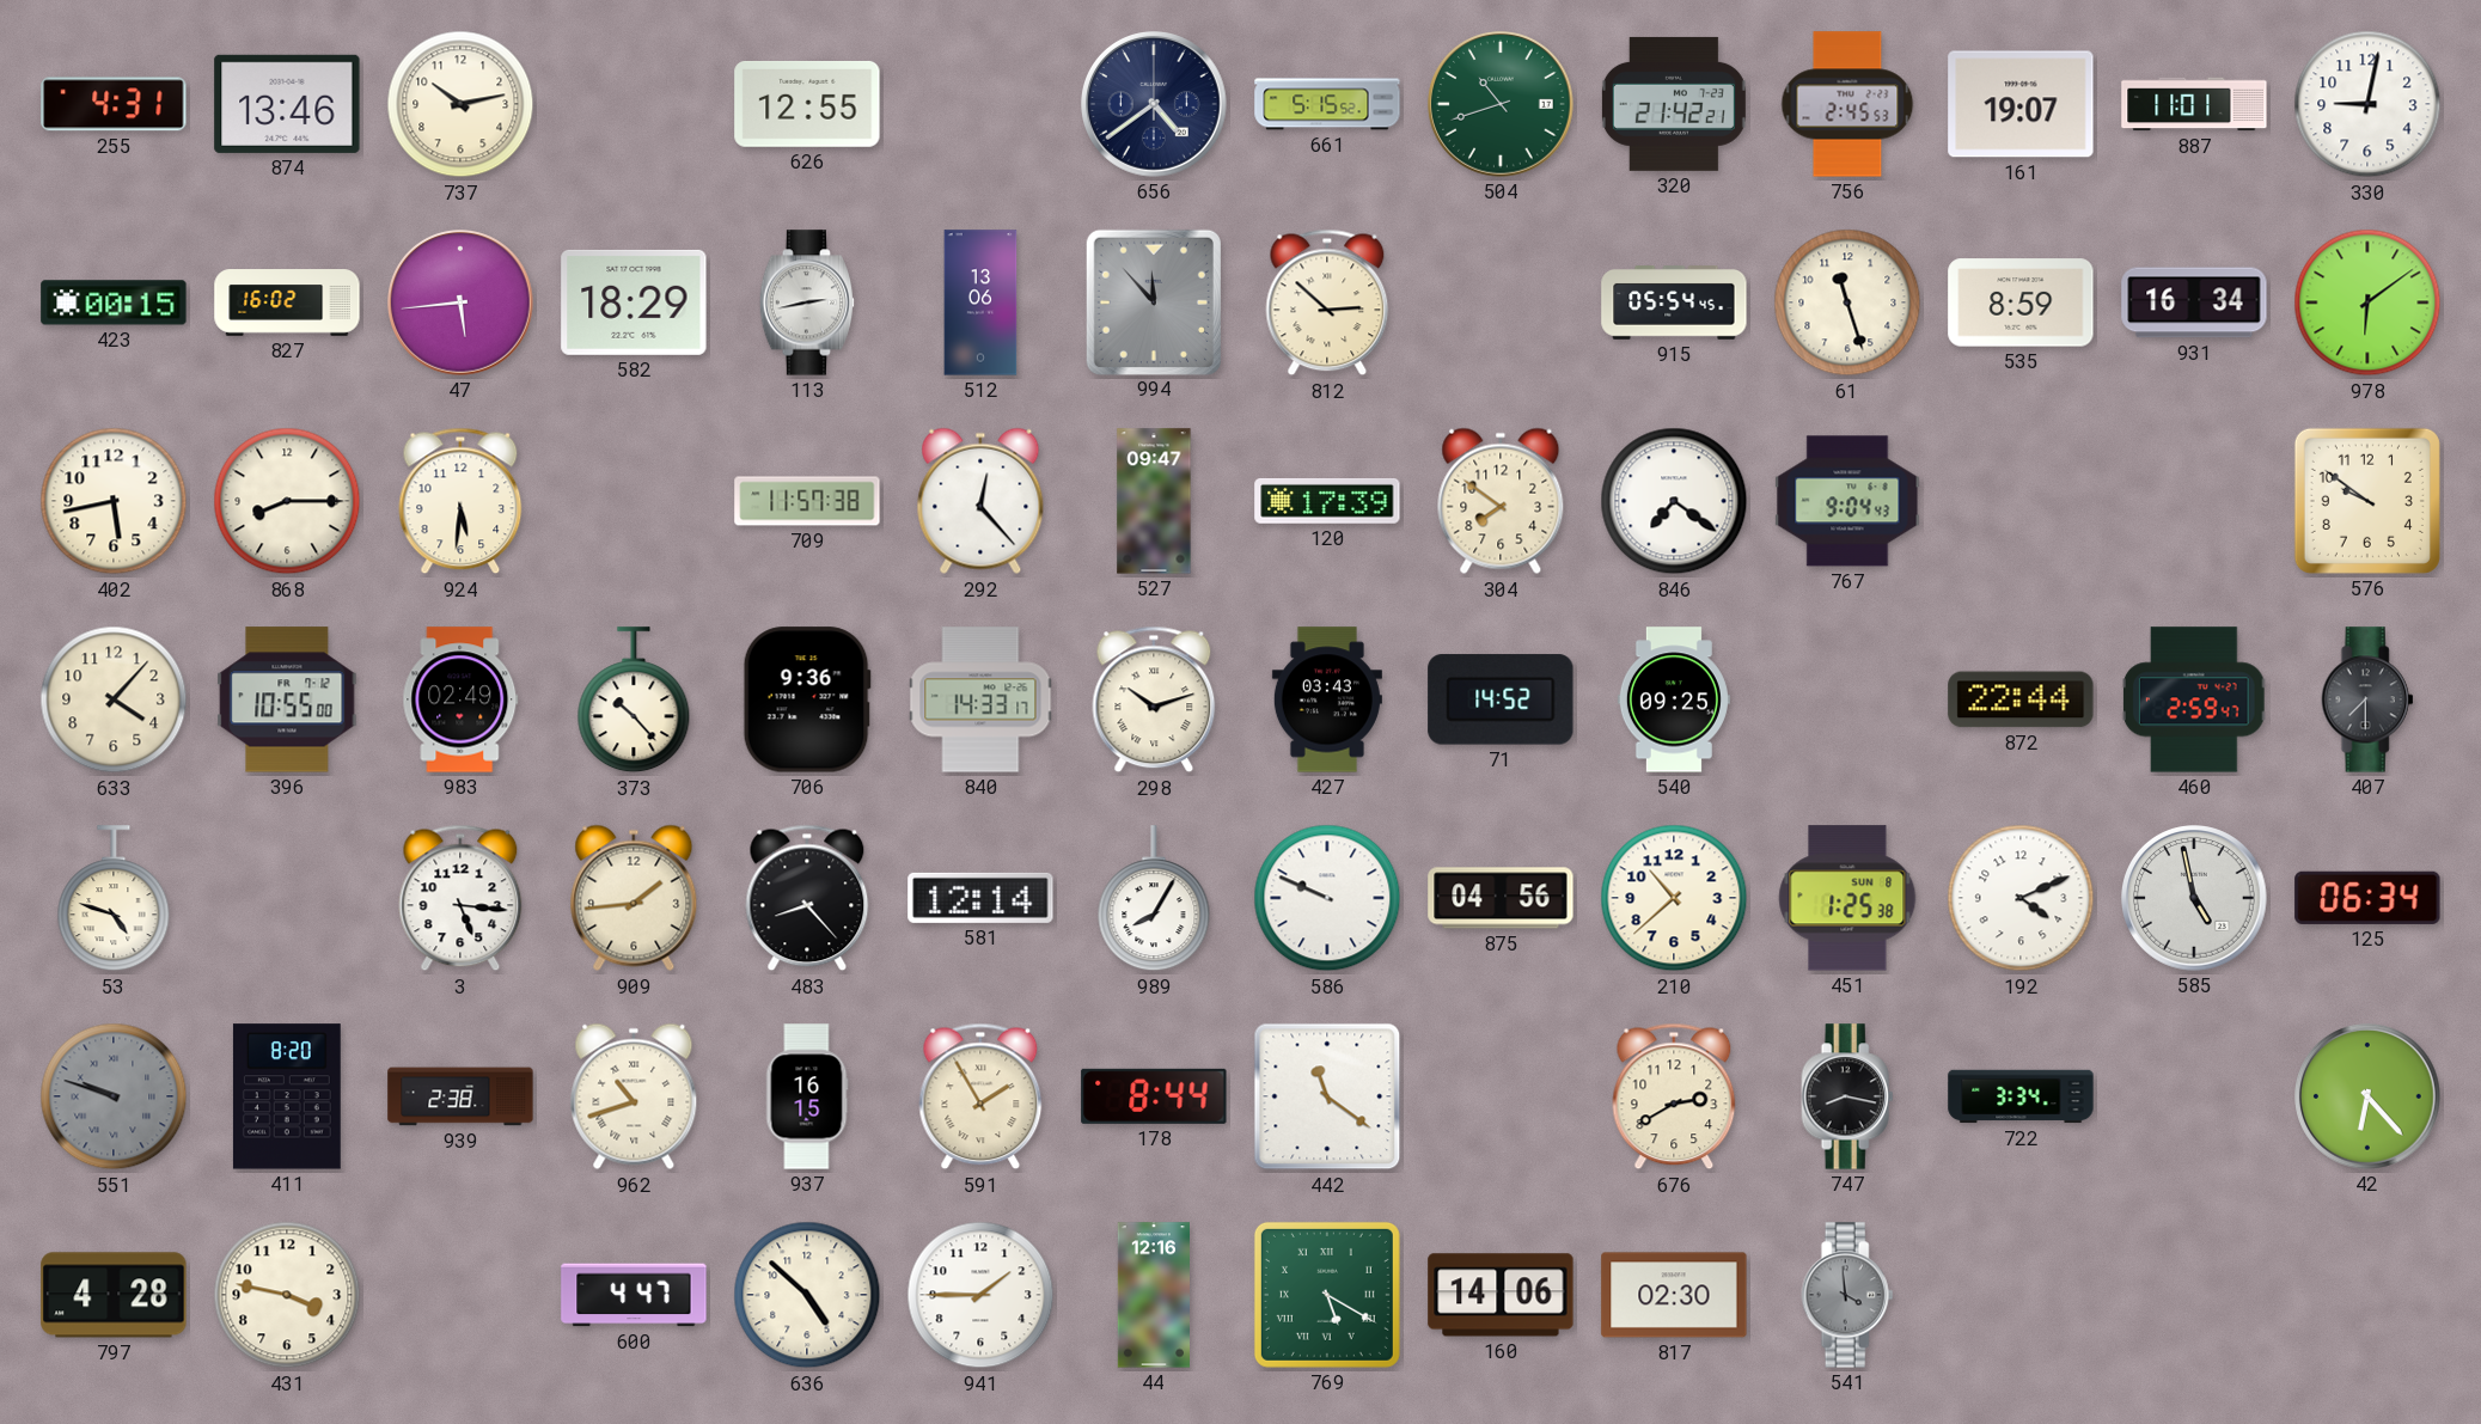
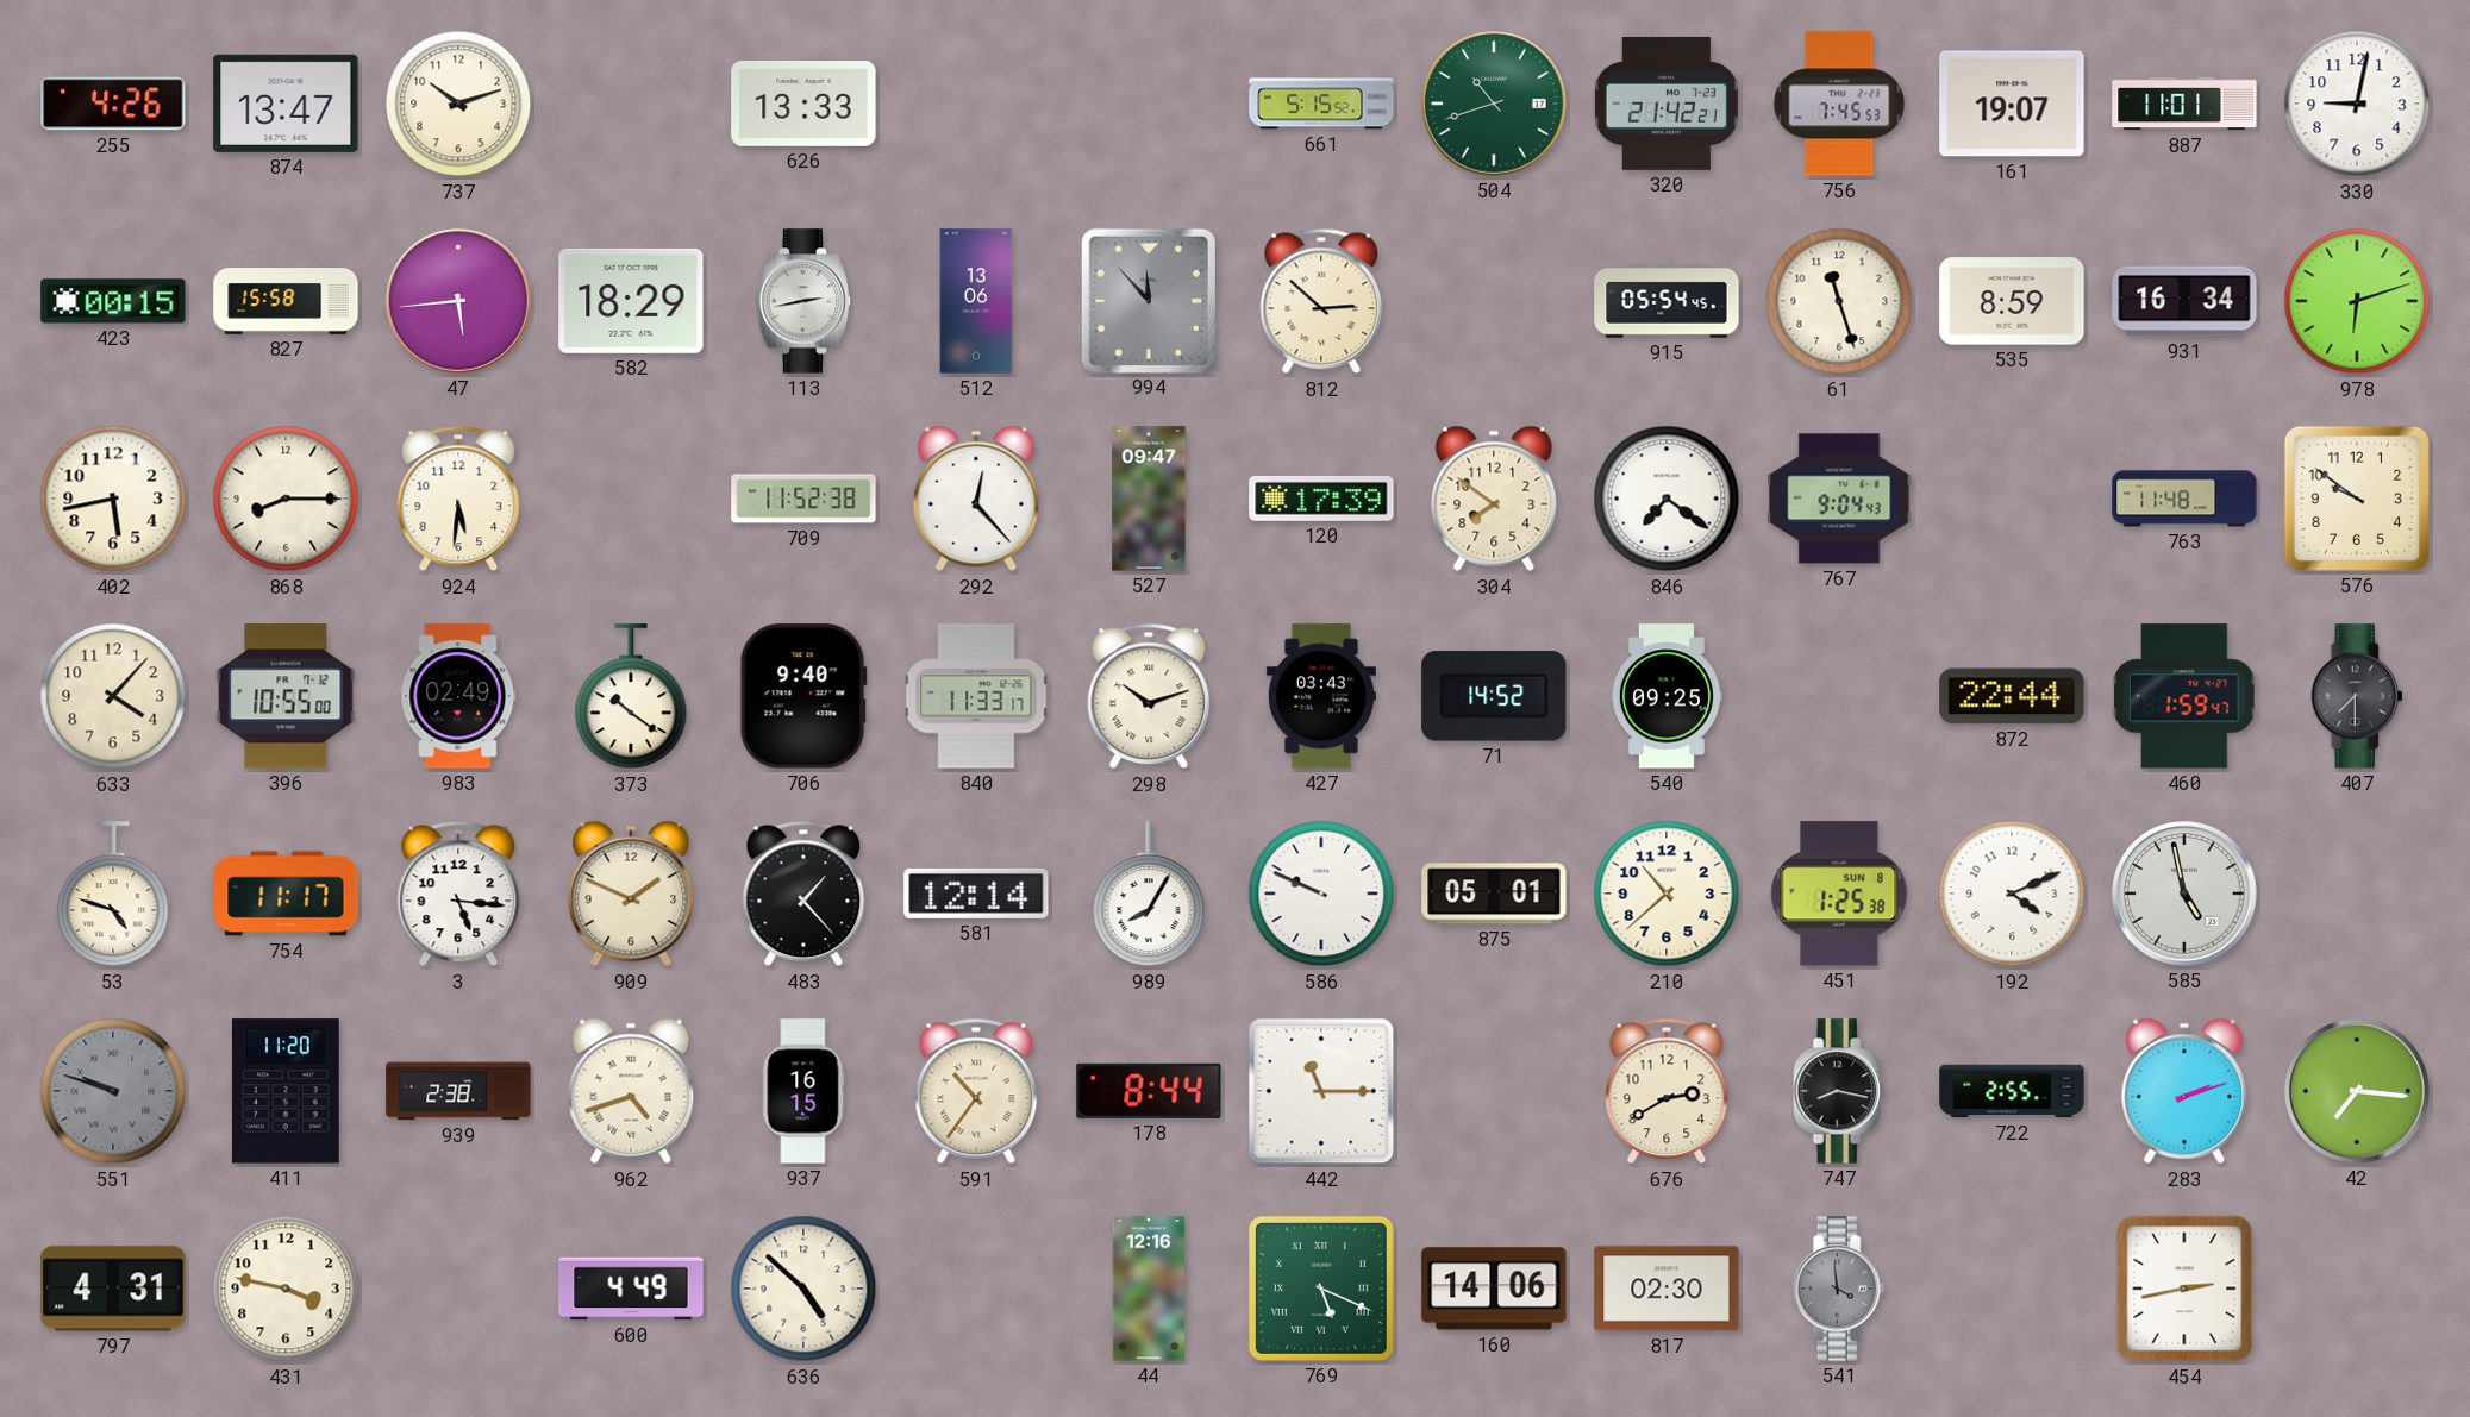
255: 4:31 -> 4:26 (113, 104)
874: 13:46 -> 13:47 (286, 104)
737: 10:13 -> 10:12 (458, 104)
626: 12:55 -> 13:33 (803, 104)
656: 4:39 -> none (1154, 104)
756: 2:45 -> 7:45 (1839, 104)
827: 16:02 -> 15:58 (286, 301)
978: 6:09 -> 6:12 (2357, 301)
709: 11:57 -> 11:52 (803, 499)
763: none -> 11:48 (2184, 499)
373: 10:23 -> 10:21 (631, 697)
706: 9:36 -> 9:40 (803, 696)
840: 14:33 -> 11:33 (976, 696)
460: 2:59 -> 1:59 (2184, 696)
754: none -> 11:17 (286, 894)
909: 1:44 -> 1:49 (631, 894)
483: 8:23 -> 1:23 (803, 894)
875: 04:56 -> 05:01 (1494, 894)
125: 06:34 -> none (2367, 898)
411: 8:20 -> 11:20 (286, 1091)
962: 10:42 -> 4:42 (631, 1091)
591: 1:55 -> 10:36 (976, 1091)
442: 11:21 -> 11:15 (1321, 1091)
722: 3:34 -> 2:55 (2012, 1091)
283: none -> 2:12 (2184, 1091)
42: 6:23 -> 7:16 (2357, 1091)
797: 4:28 -> 4:31 (113, 1289)
600: 4:47 -> 4:49 (631, 1289)
941: 1:45 -> none (980, 1295)
769: 5:20 -> 5:19 (1321, 1289)
454: none -> 2:43 (2184, 1289)
